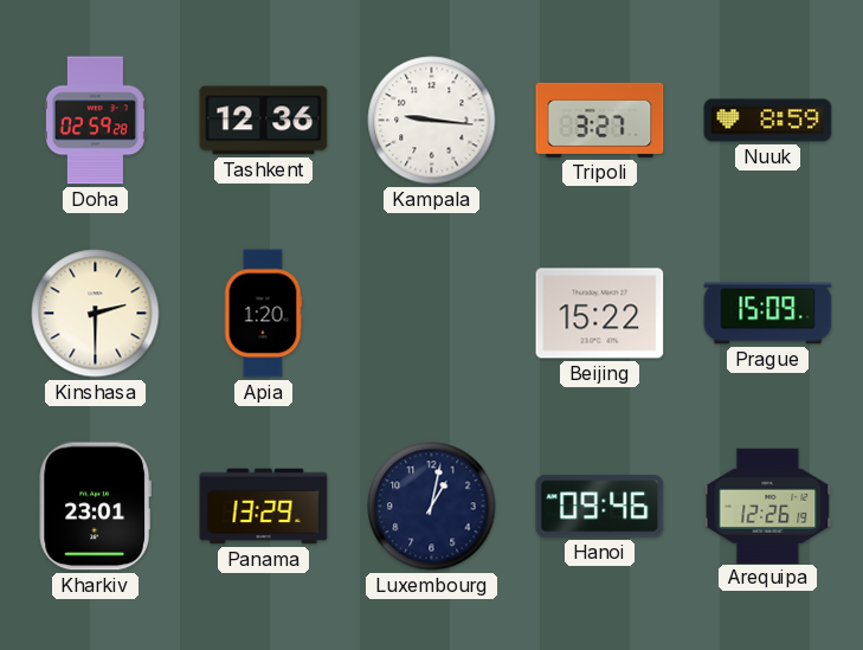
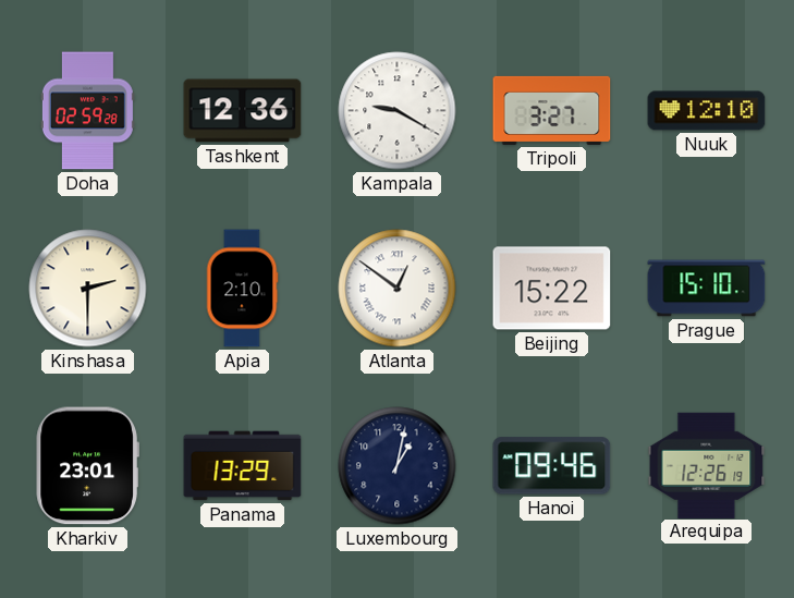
Kampala: 9:16 -> 9:20 (398, 111)
Nuuk: 8:59 -> 12:10 (707, 111)
Apia: 1:20 -> 2:10 (242, 289)
Atlanta: none -> 12:51 (398, 289)
Prague: 15:09 -> 15:10 (707, 289)
